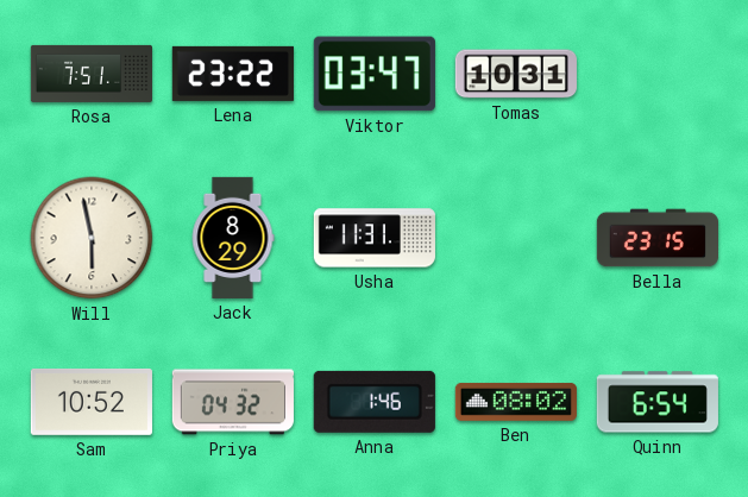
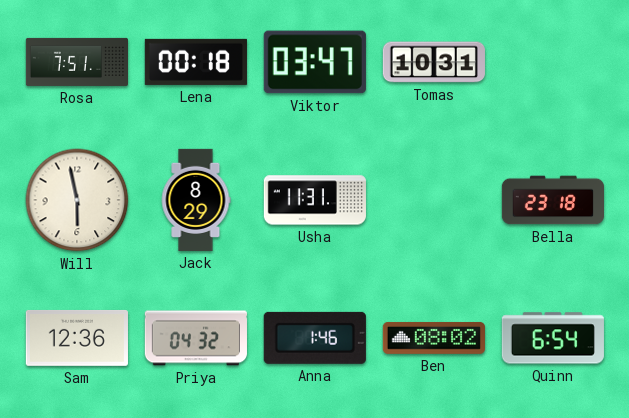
Lena: 23:22 -> 00:18 (196, 62)
Bella: 23:15 -> 23:18 (552, 200)
Sam: 10:52 -> 12:36 (77, 338)
